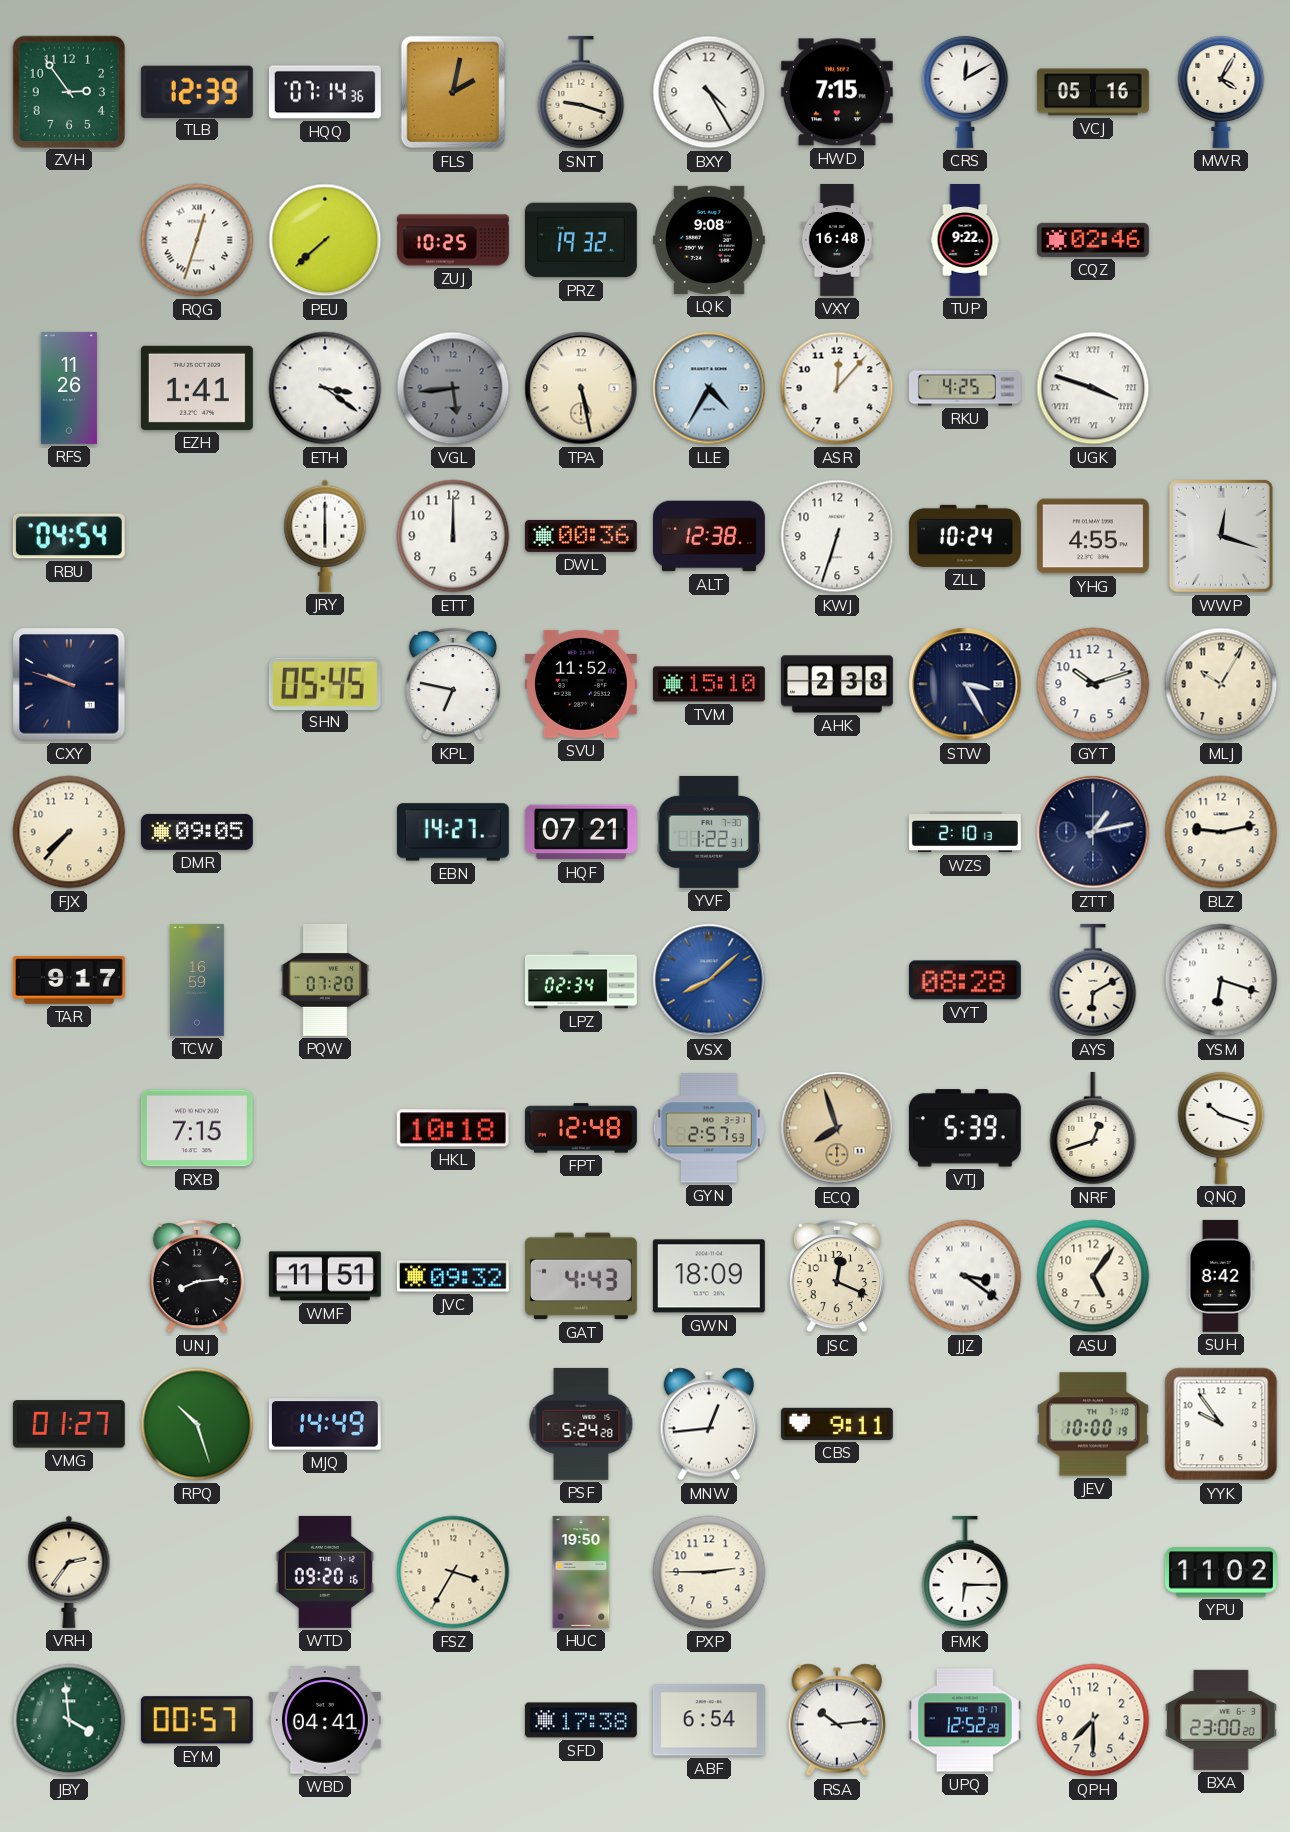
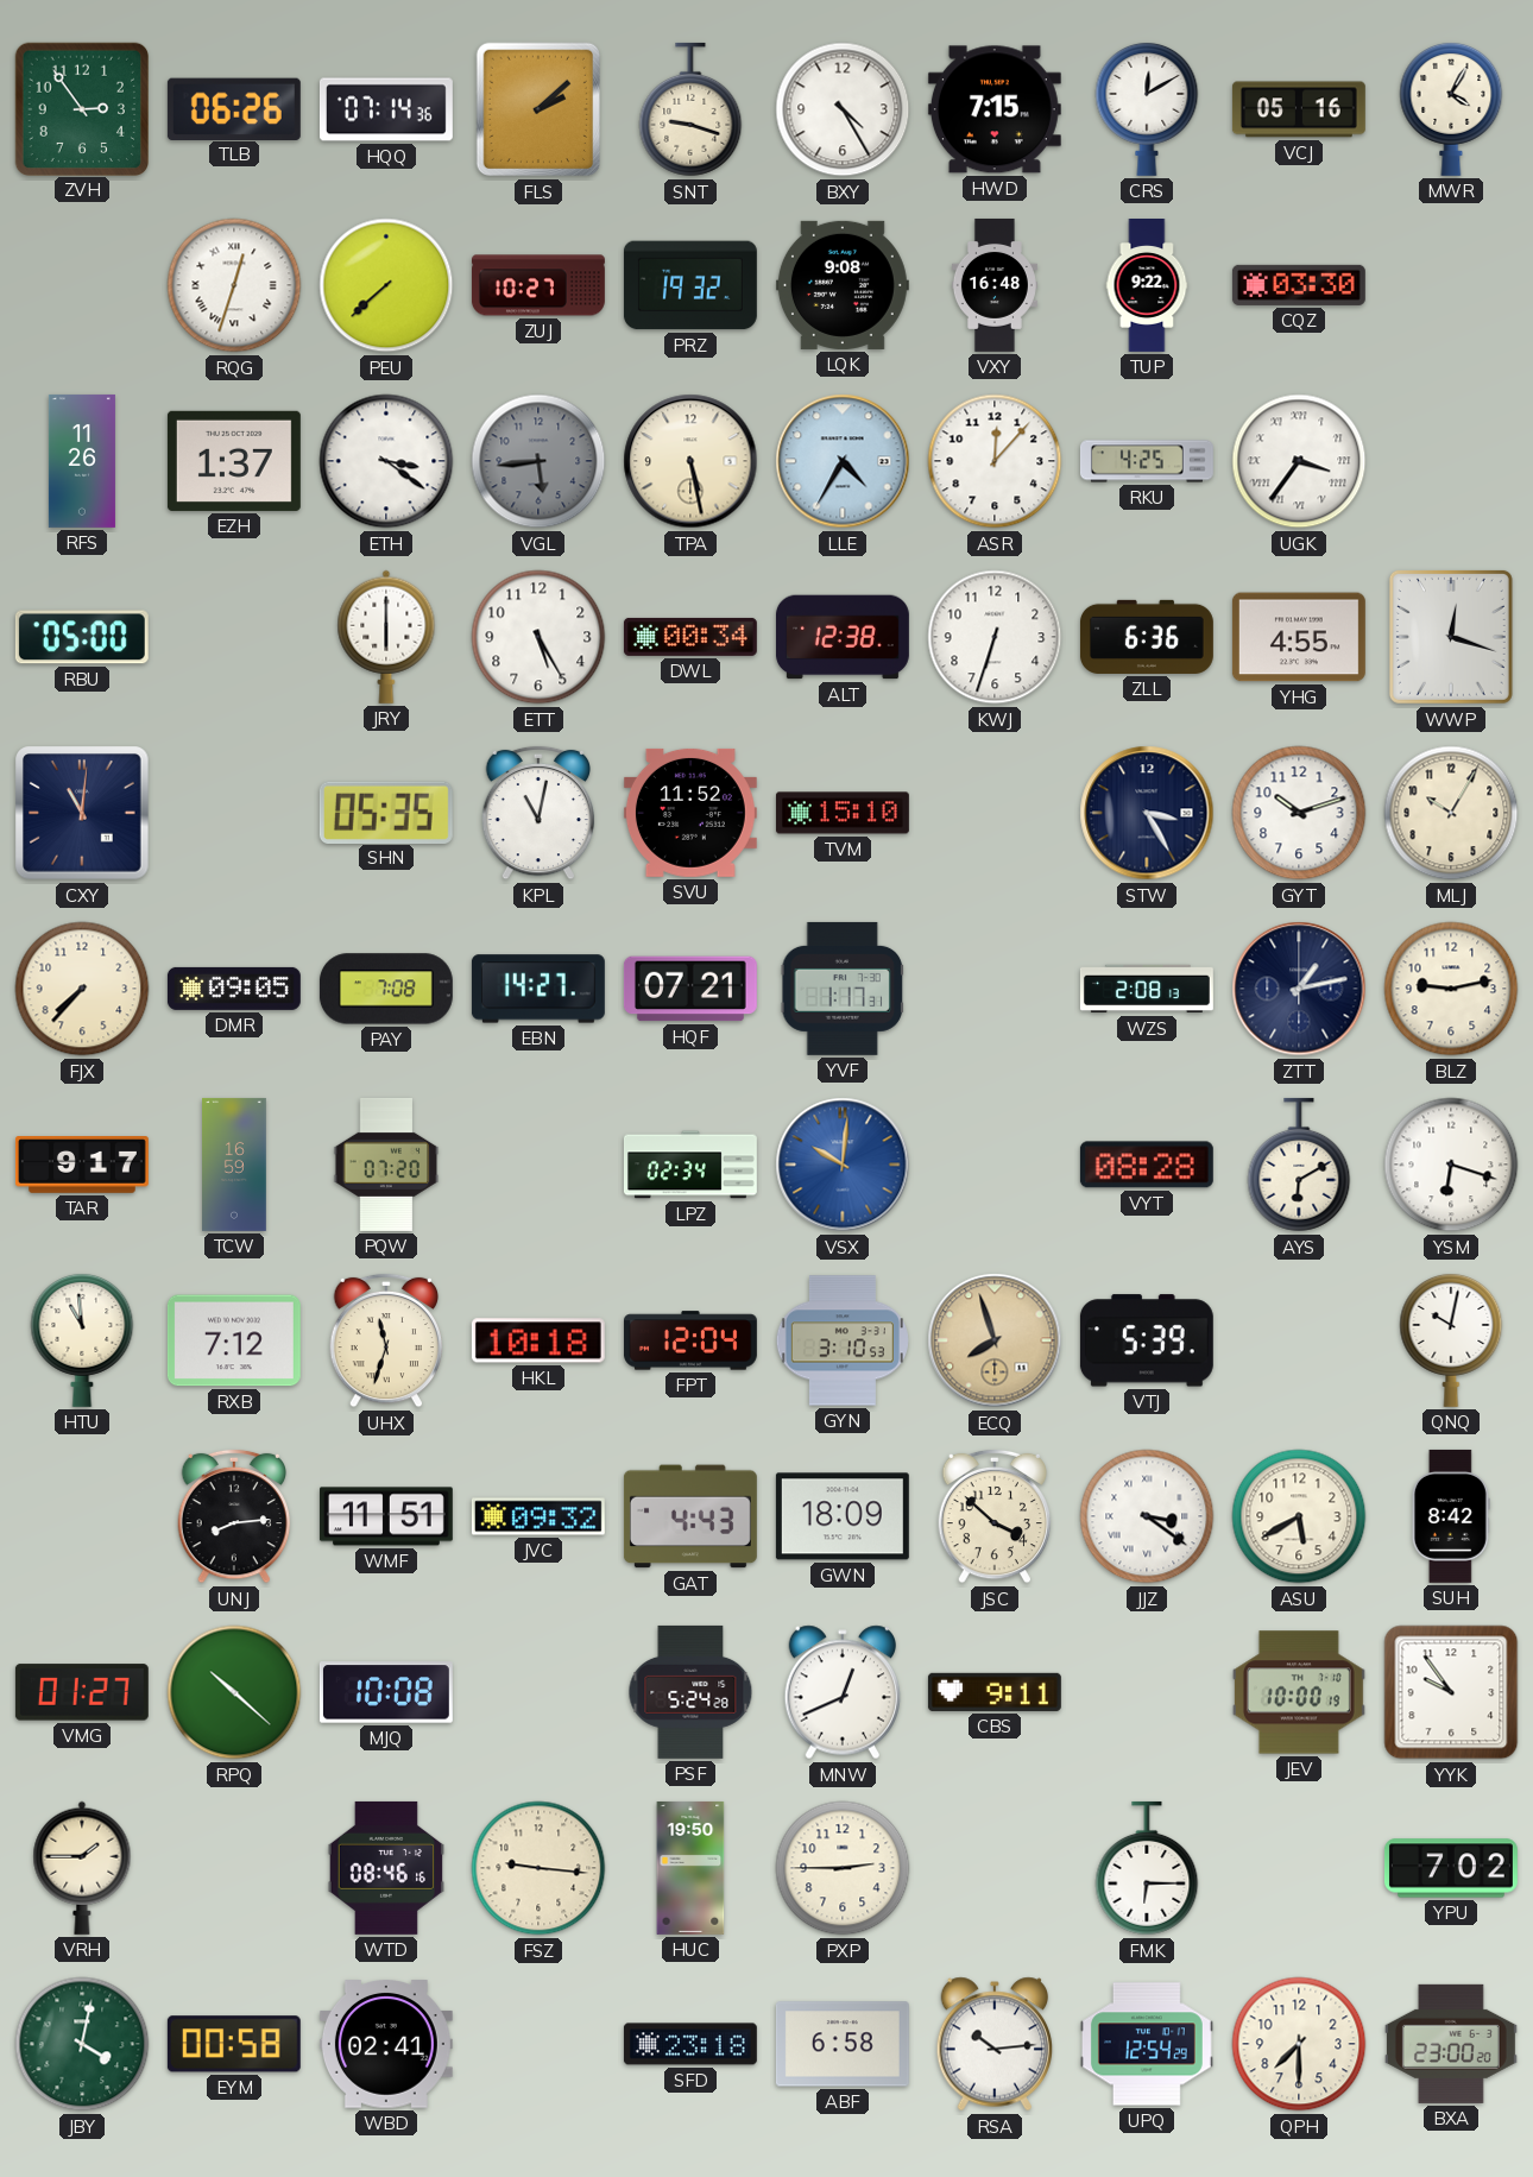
TLB: 12:39 -> 06:26 (234, 108)
FLS: 2:02 -> 2:08 (537, 109)
ZUJ: 10:25 -> 10:27 (538, 285)
CQZ: 02:46 -> 03:30 (1299, 285)
EZH: 1:41 -> 1:37 (234, 461)
UGK: 3:48 -> 3:36 (1299, 461)
RBU: 04:54 -> 05:00 (82, 637)
ETT: 12:00 -> 5:25 (538, 637)
DWL: 00:36 -> 00:34 (690, 637)
ZLL: 10:24 -> 6:36 (1147, 637)
CXY: 9:48 -> 11:01 (82, 813)
SHN: 05:45 -> 05:35 (386, 812)
KPL: 6:47 -> 11:02 (538, 813)
AHK: 2:38 -> none (837, 684)
PAY: none -> 7:08 (386, 989)
YVF: 1:22 -> 1:17 (841, 989)
WZS: 2:10 -> 2:08 (1147, 989)
VSX: 8:08 -> 10:01 (843, 1165)
HTU: none -> 10:59 (82, 1339)
RXB: 7:15 -> 7:12 (234, 1340)
UHX: none -> 11:33 (386, 1340)
FPT: 12:48 -> 12:04 (690, 1340)
GYN: 2:57 -> 3:10 (843, 1340)
NRF: 12:42 -> none (1093, 1128)
QNQ: 10:18 -> 10:02 (1451, 1339)
JSC: 12:19 -> 3:52 (995, 1516)
ASU: 5:06 -> 5:40 (1299, 1516)
RPQ: 10:27 -> 10:22 (234, 1692)
MJQ: 14:49 -> 10:08 (386, 1692)
MNW: 12:44 -> 12:41 (843, 1692)
VRH: 2:36 -> 1:45 (82, 1868)
WTD: 09:20 -> 08:46 (385, 1868)
FSZ: 3:35 -> 9:16 (538, 1868)
YPU: 11:02 -> 7:02 (1451, 1868)
JBY: 3:59 -> 4:02 (82, 2044)
EYM: 00:57 -> 00:58 (234, 2044)
WBD: 04:41 -> 02:41 (386, 2044)
SFD: 17:38 -> 23:18 (690, 2044)
ABF: 6:54 -> 6:58 (843, 2044)
UPQ: 12:52 -> 12:54 (1147, 2044)
